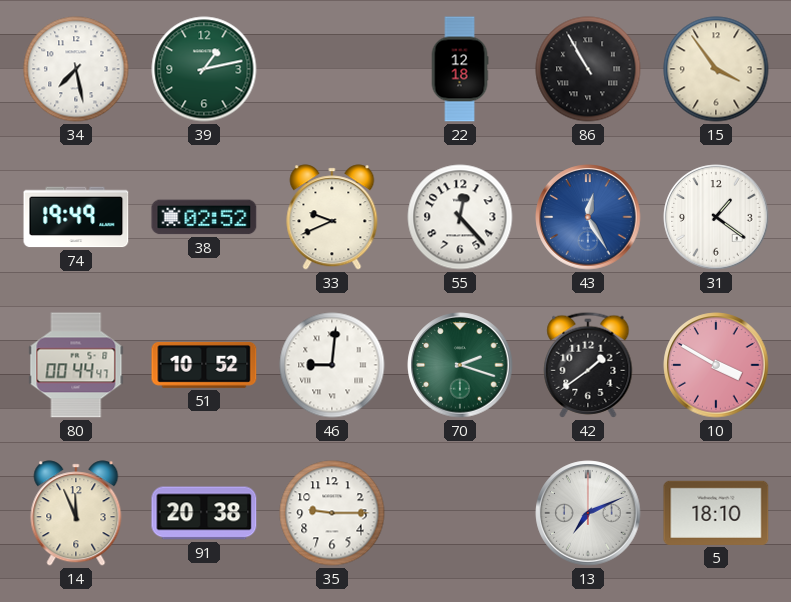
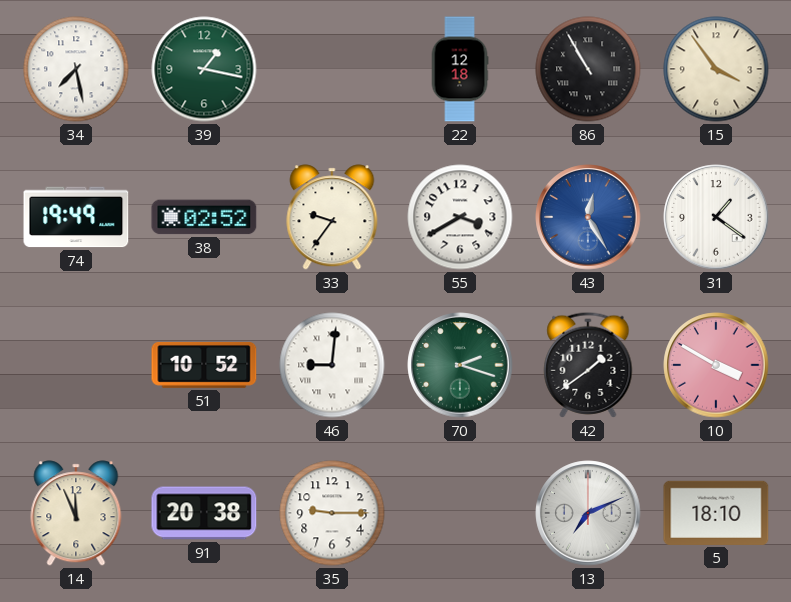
39: 1:13 -> 1:17 (204, 69)
33: 9:41 -> 9:36 (332, 217)
55: 12:23 -> 3:40 (460, 217)
80: 00:44 -> none (76, 365)
